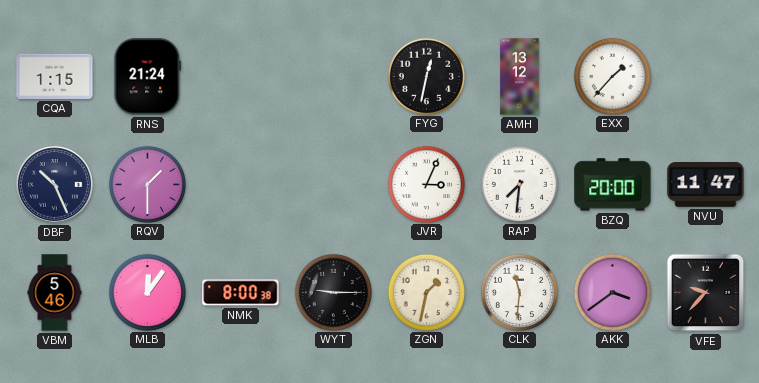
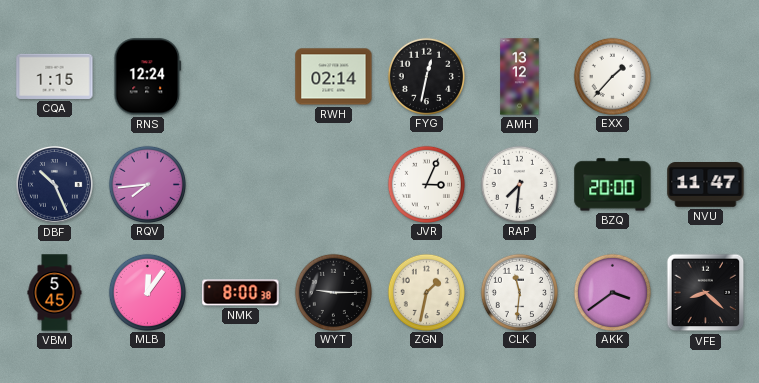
RNS: 21:24 -> 12:24 (148, 77)
RWH: none -> 02:14 (334, 77)
RQV: 1:30 -> 7:44 (147, 184)
VBM: 5:46 -> 5:45 (55, 293)
VFE: 9:37 -> 8:22 (706, 293)
